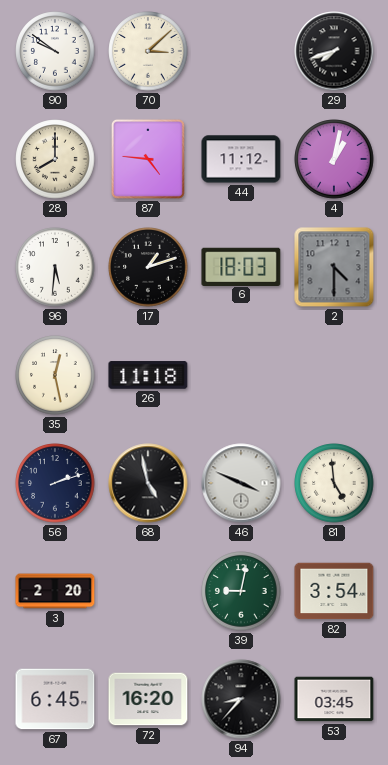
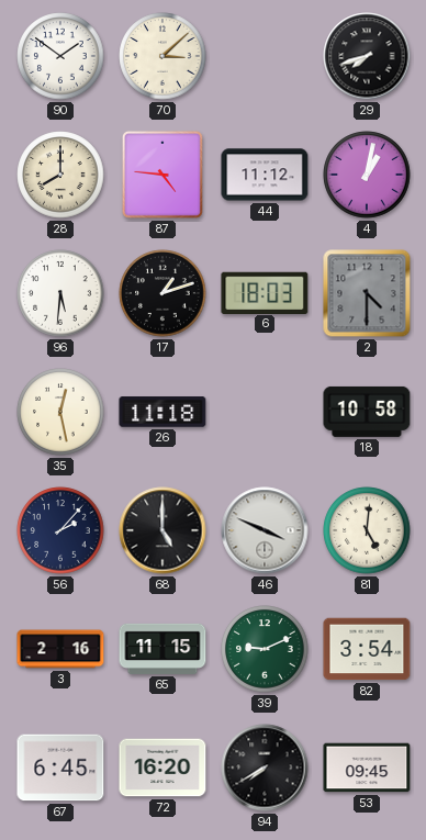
90: 9:51 -> 1:51 (60, 56)
18: none -> 10:58 (367, 412)
56: 2:12 -> 2:07 (60, 530)
68: 4:58 -> 5:00 (162, 530)
81: 4:59 -> 5:01 (367, 530)
3: 2:20 -> 2:16 (60, 649)
65: none -> 11:15 (162, 649)
39: 9:02 -> 9:11 (265, 649)
94: 8:37 -> 7:40 (265, 768)
53: 03:45 -> 09:45 (367, 768)
